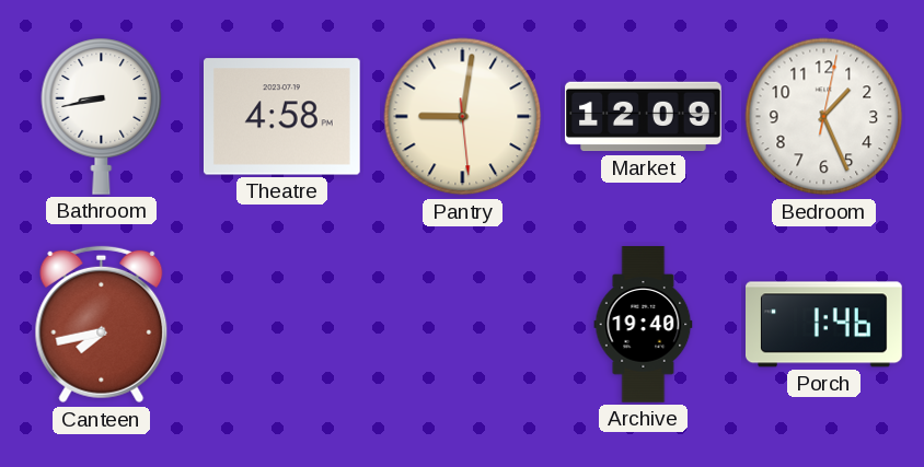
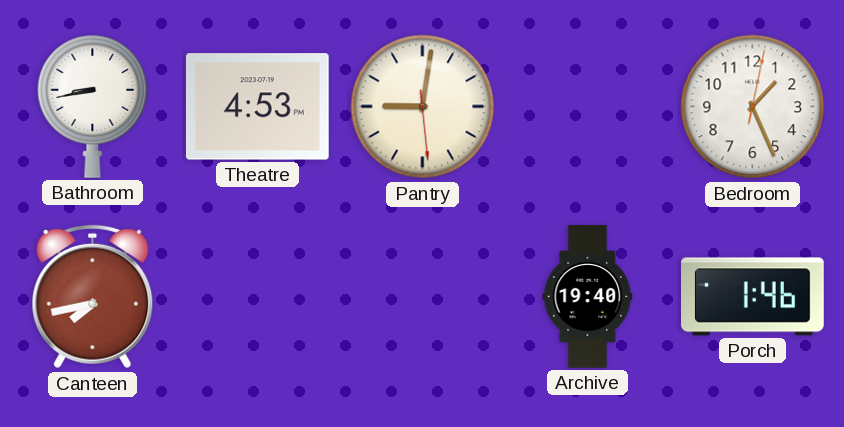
Theatre: 4:58 -> 4:53 (257, 107)
Market: 12:09 -> none (644, 117)
